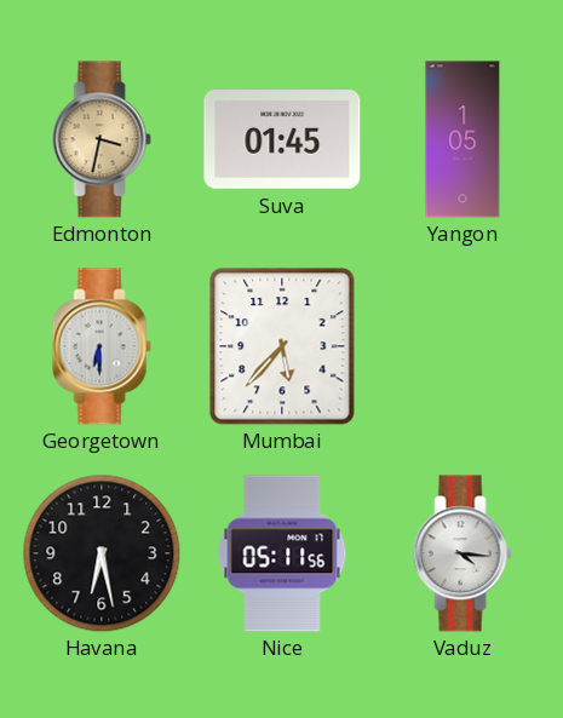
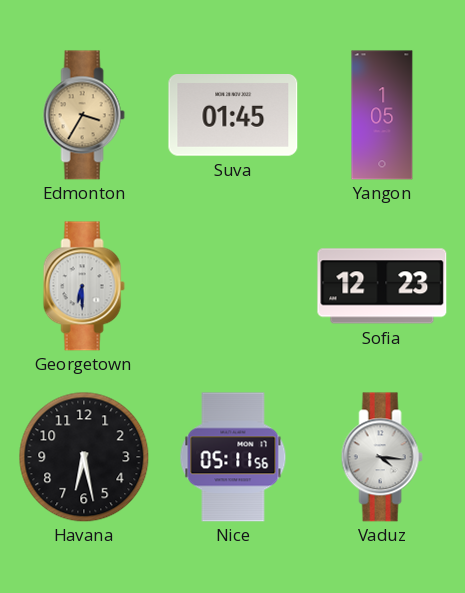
Edmonton: 3:32 -> 3:35 (84, 115)
Mumbai: 5:37 -> none (282, 346)
Sofia: none -> 12:23 (382, 286)
